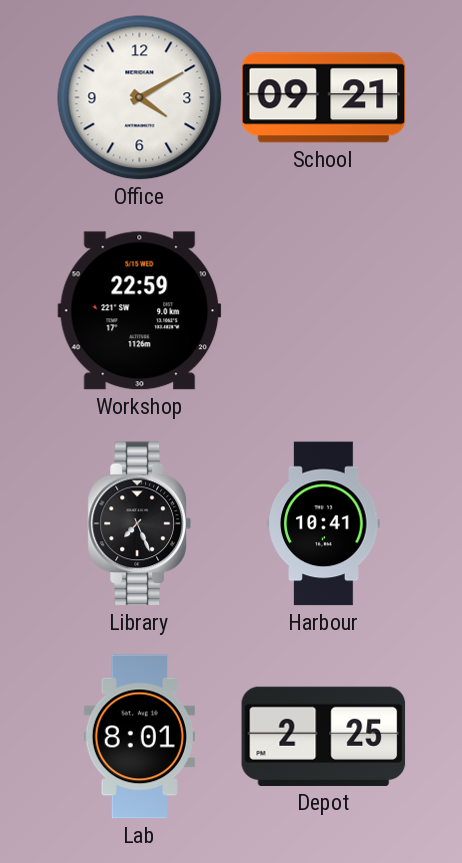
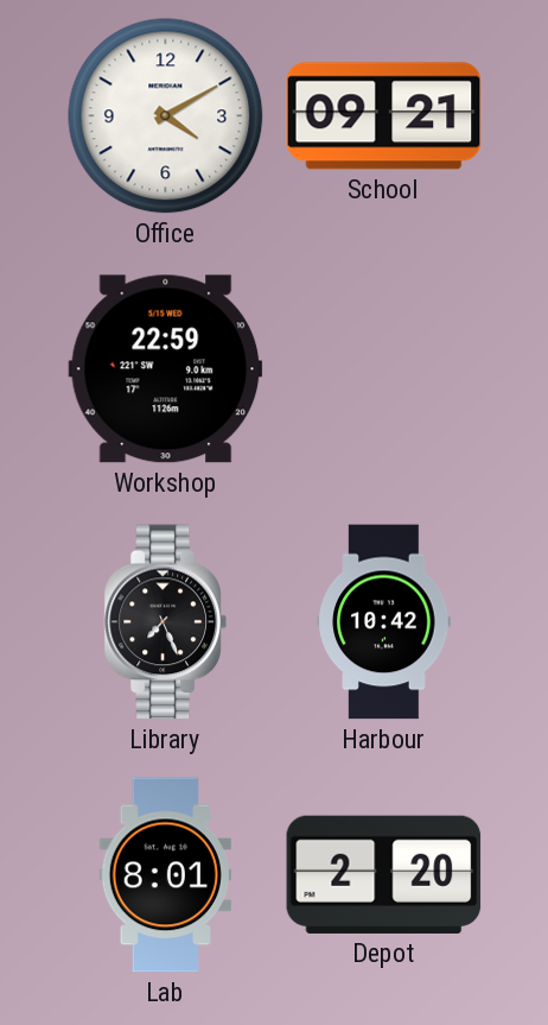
Harbour: 10:41 -> 10:42 (384, 622)
Depot: 2:25 -> 2:20 (384, 874)
